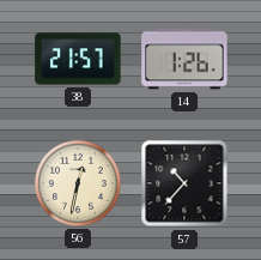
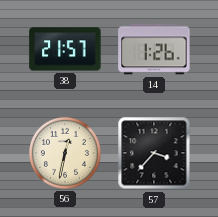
57: 10:37 -> 3:37 (154, 153)
